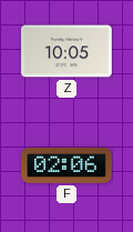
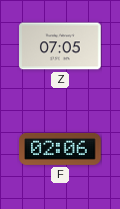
Z: 10:05 -> 07:05 (60, 46)
